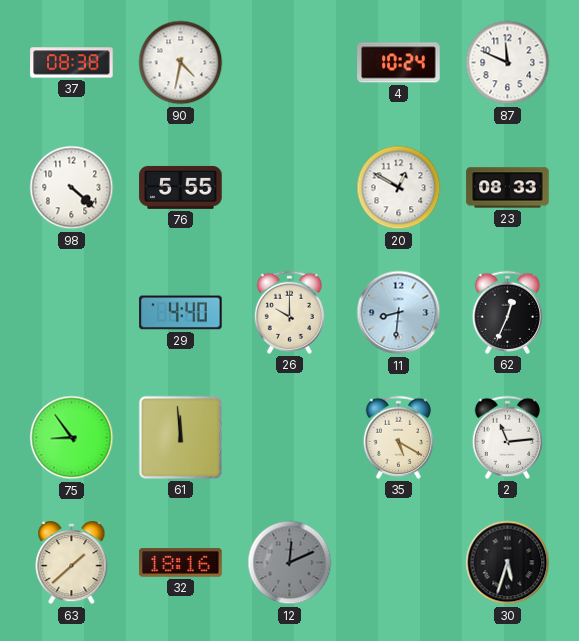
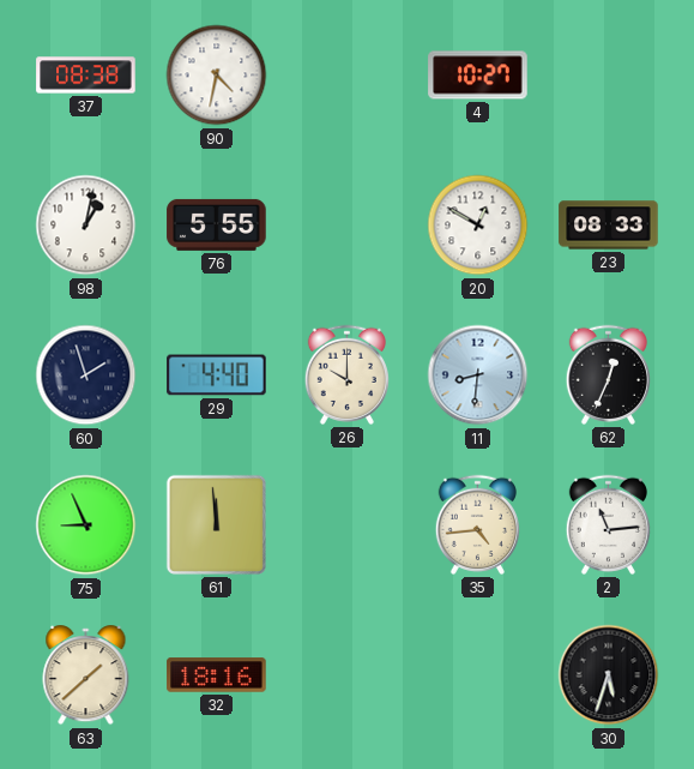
4: 10:24 -> 10:27 (478, 76)
87: 11:49 -> none (508, 63)
98: 4:22 -> 1:02 (86, 226)
60: none -> 1:57 (86, 376)
75: 8:54 -> 8:56 (86, 525)
35: 5:20 -> 4:44 (477, 524)
12: 12:11 -> none (290, 563)
